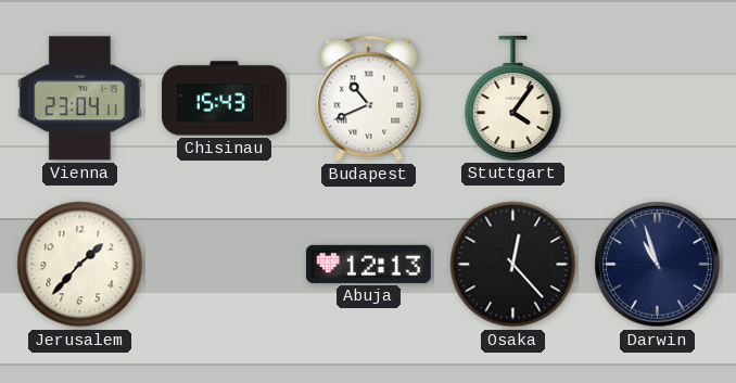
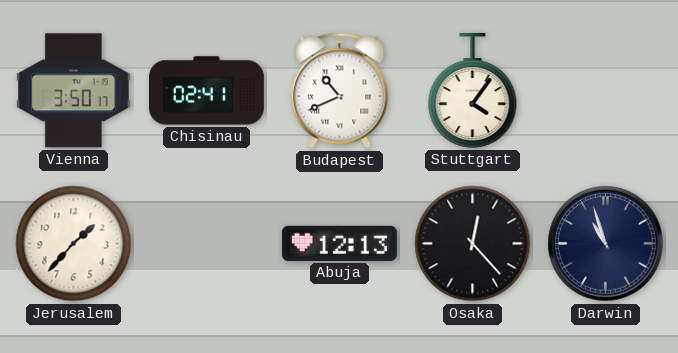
Vienna: 23:04 -> 3:50 (73, 91)
Chisinau: 15:43 -> 02:41 (207, 91)
